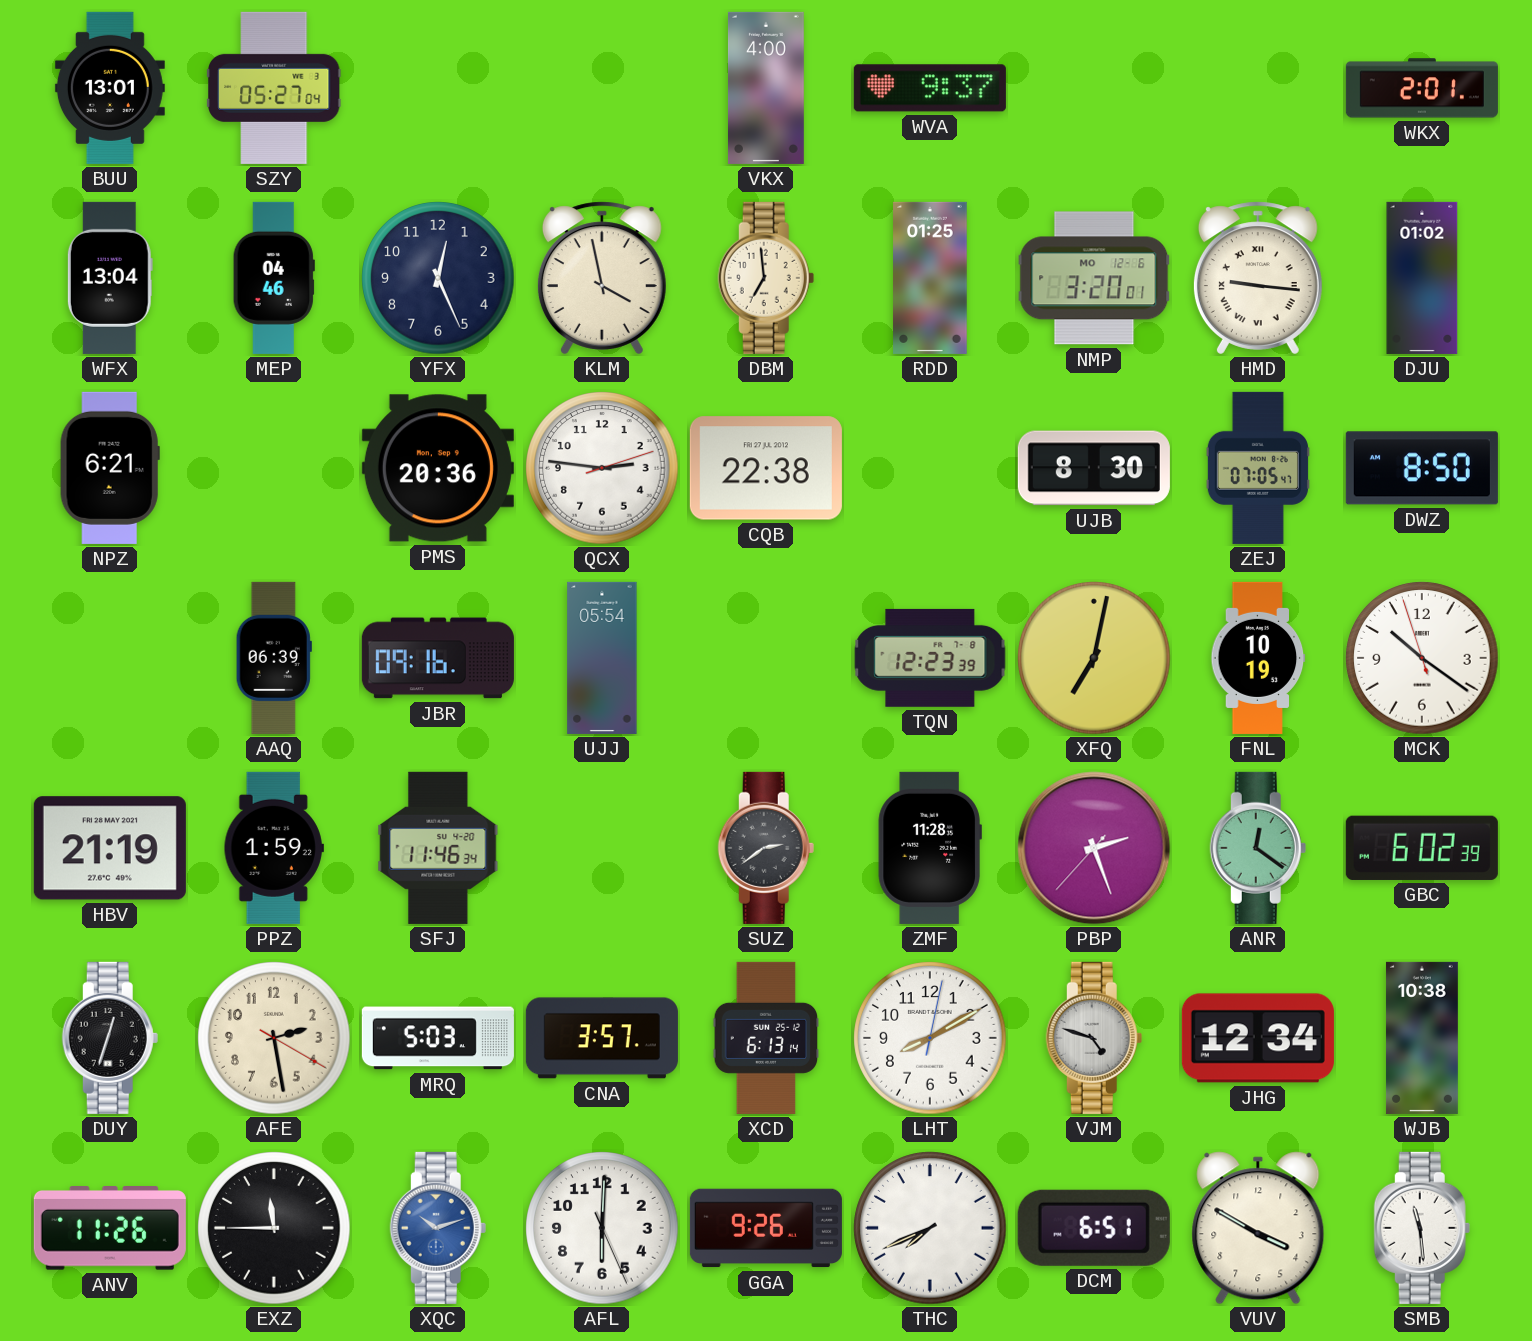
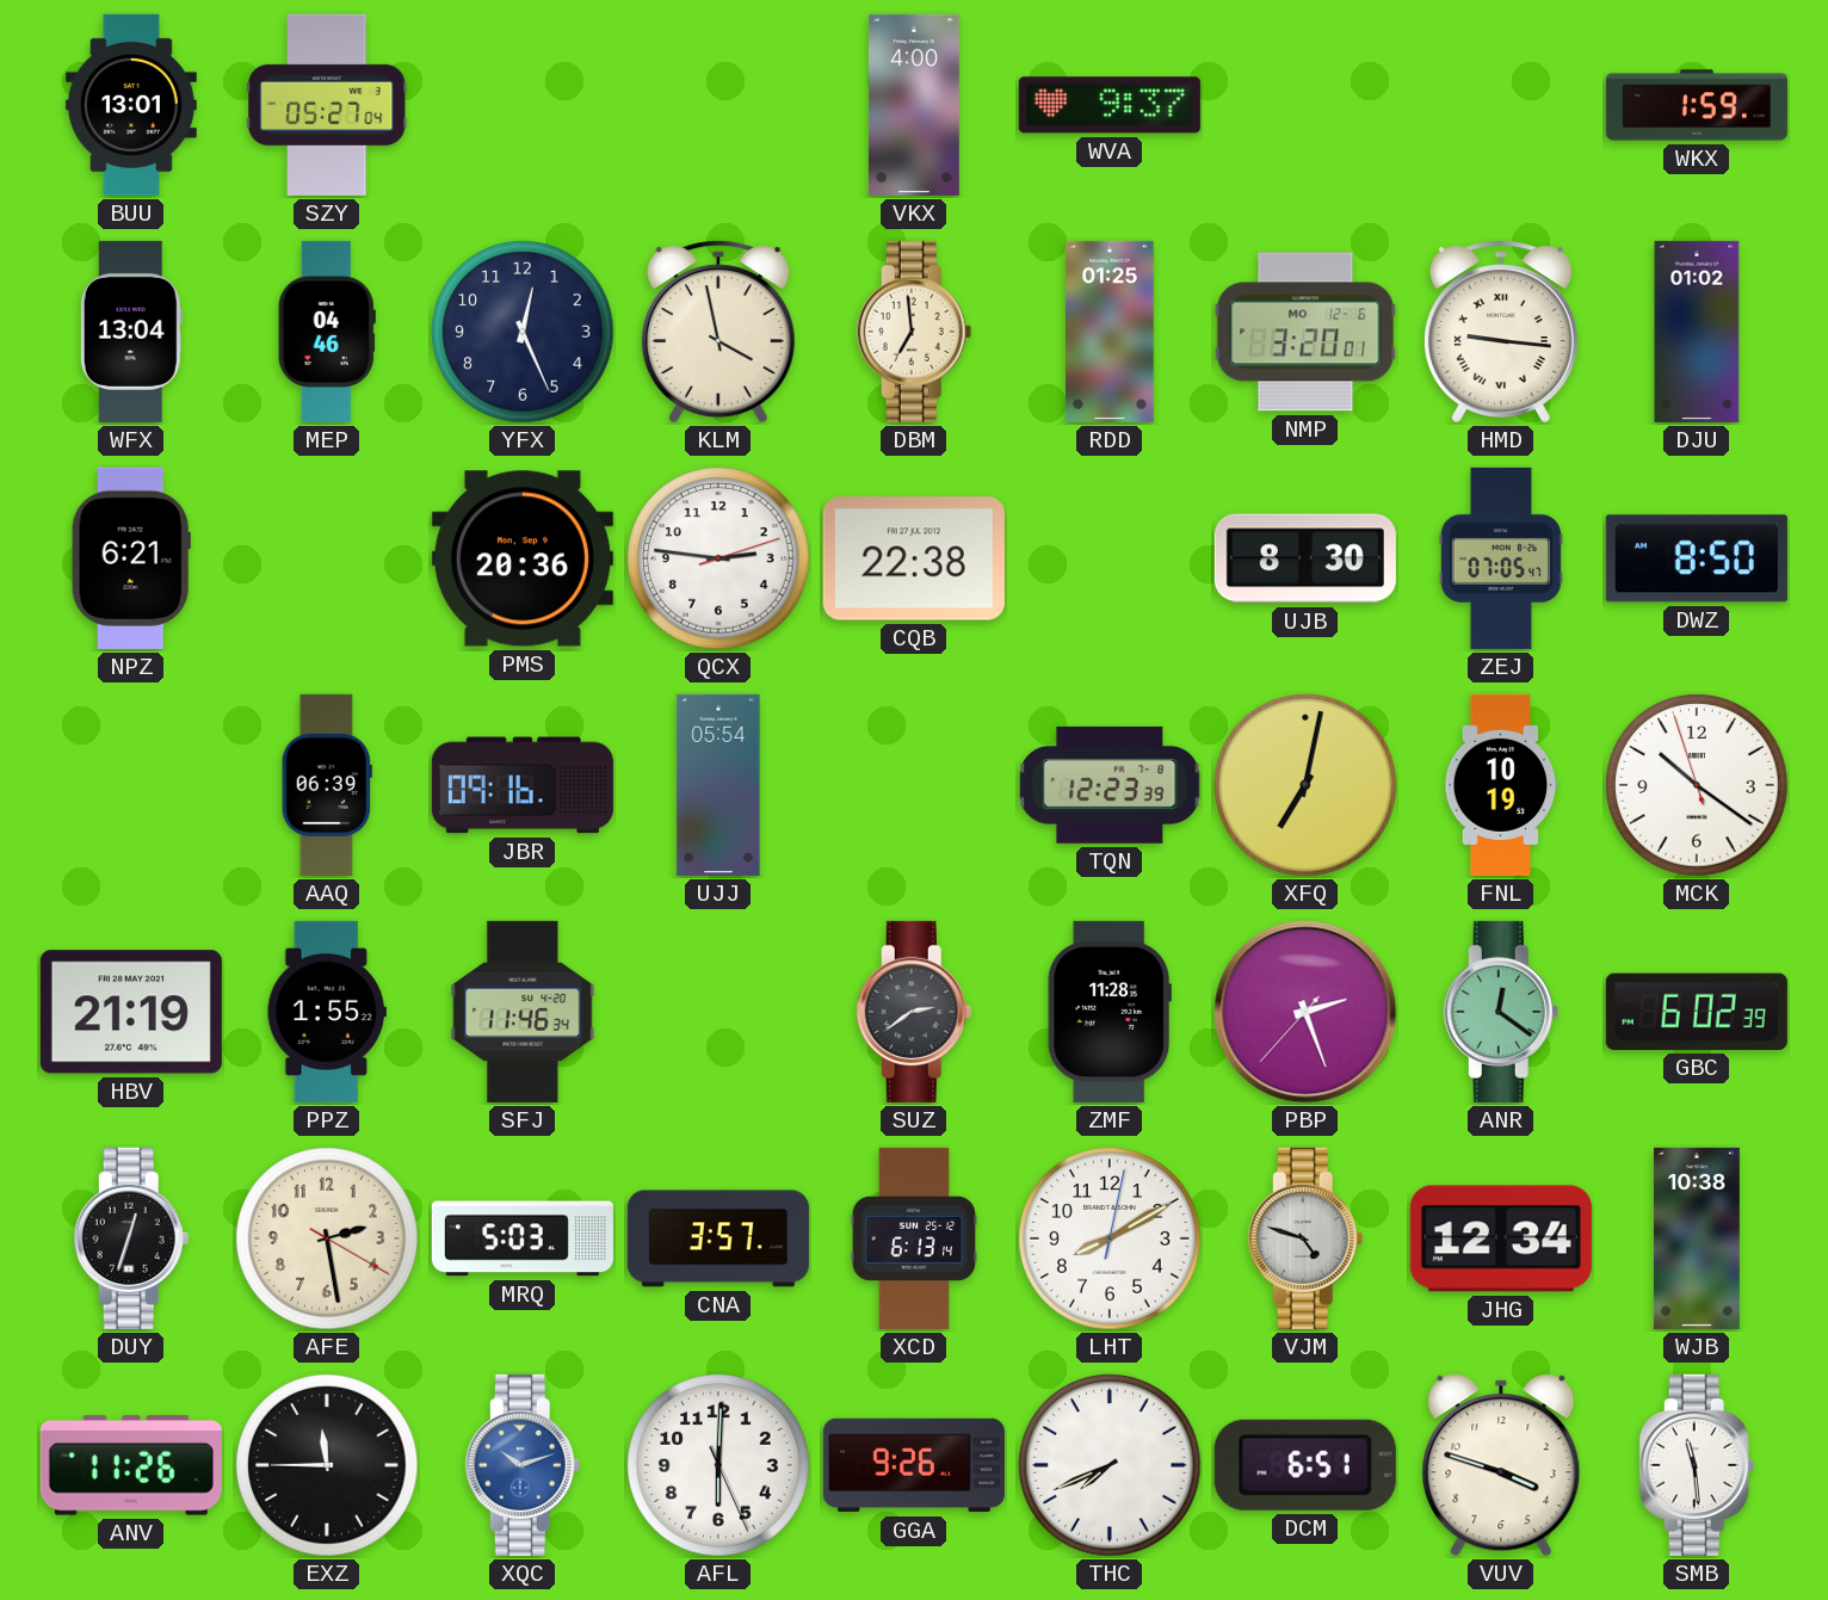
WKX: 2:01 -> 1:59 (1697, 105)
PPZ: 1:59 -> 1:55 (327, 1012)
VUV: 3:50 -> 3:48 (1501, 1465)
